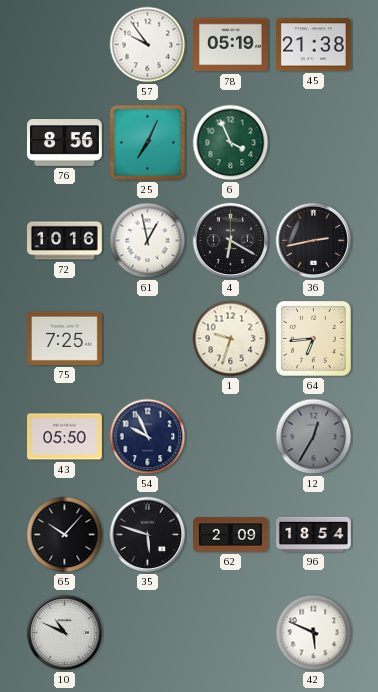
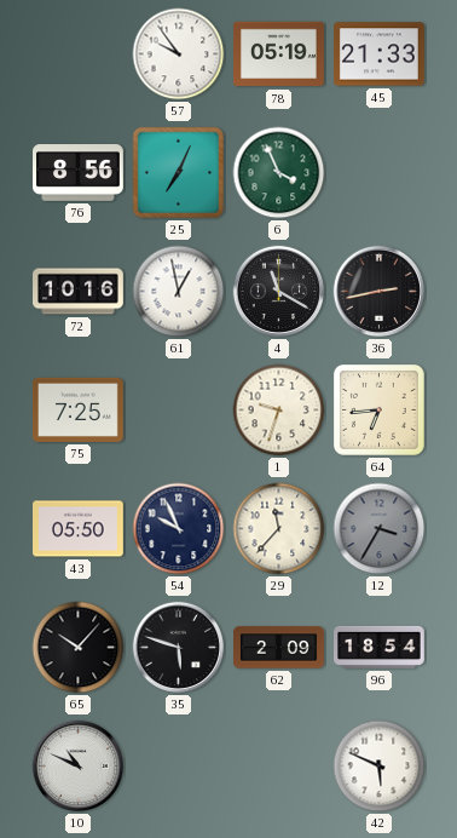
45: 21:38 -> 21:33 (380, 54)
4: 6:20 -> 11:20 (279, 292)
29: none -> 11:37 (279, 529)
12: 12:35 -> 3:35 (380, 529)
